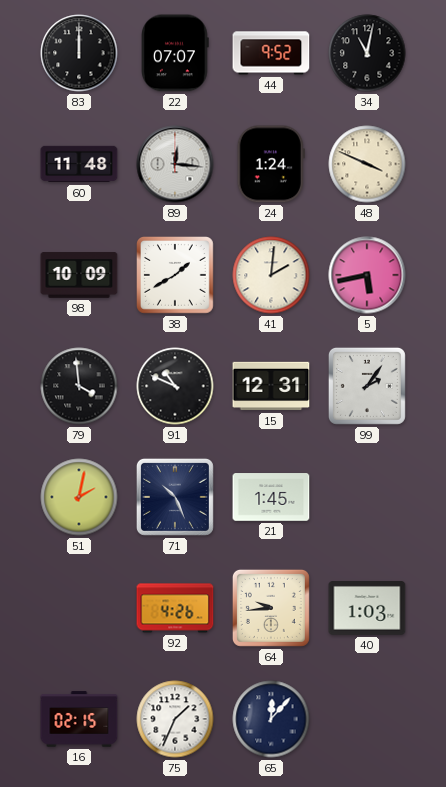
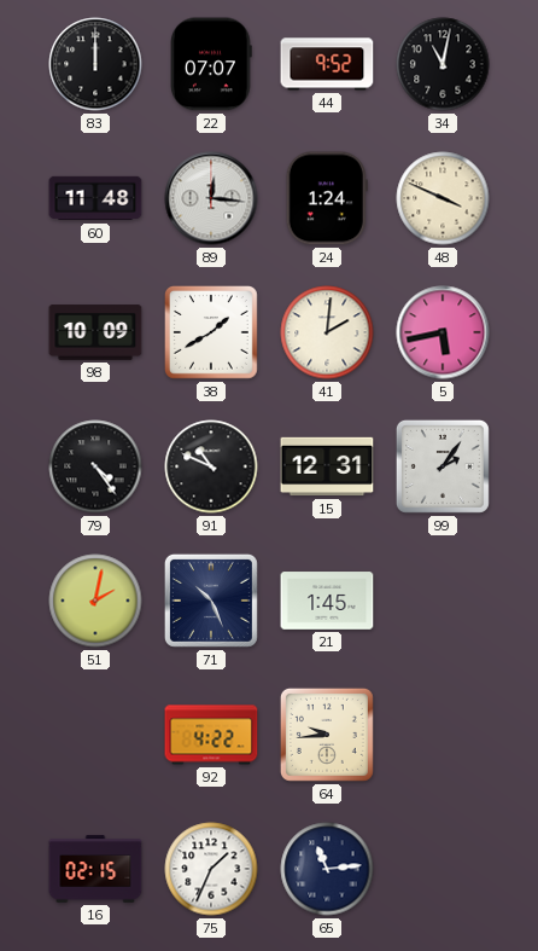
79: 3:59 -> 4:24 (95, 466)
92: 4:26 -> 4:22 (211, 735)
40: 1:03 -> none (367, 609)
65: 12:07 -> 11:14 (327, 869)
